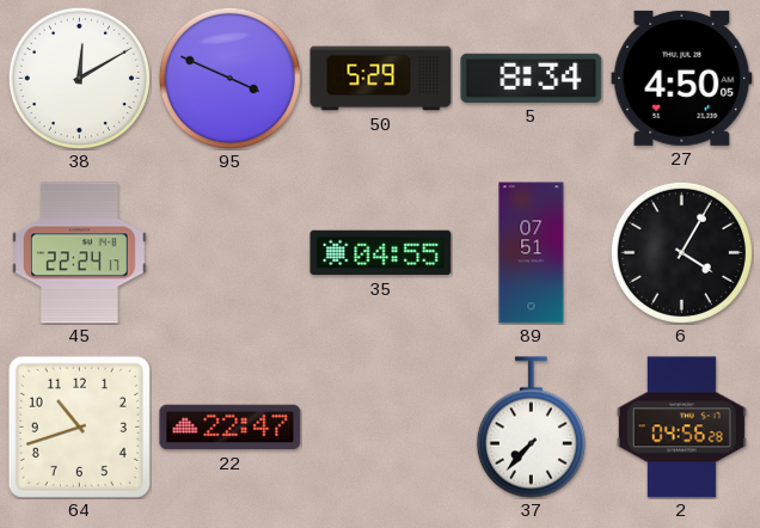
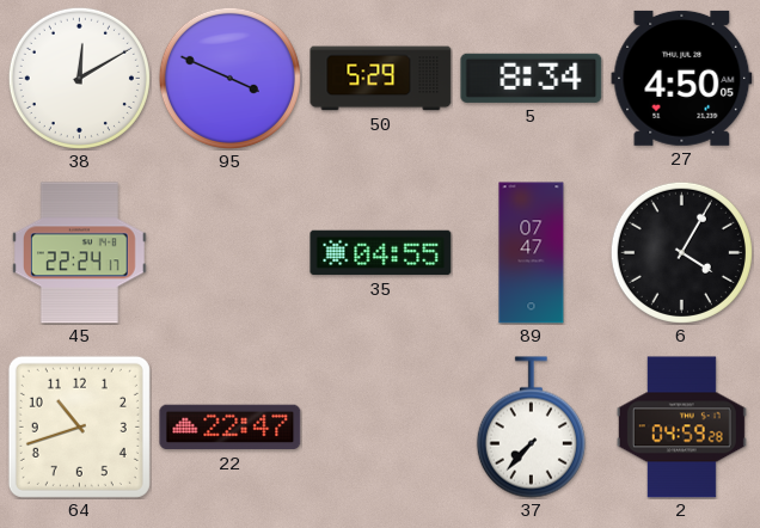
89: 07:51 -> 07:47 (532, 253)
2: 04:56 -> 04:59 (681, 428)
